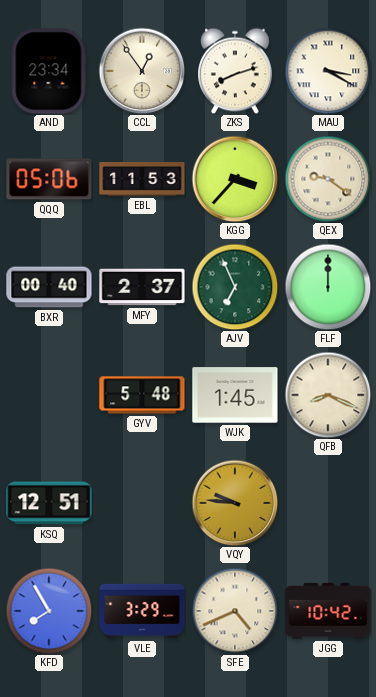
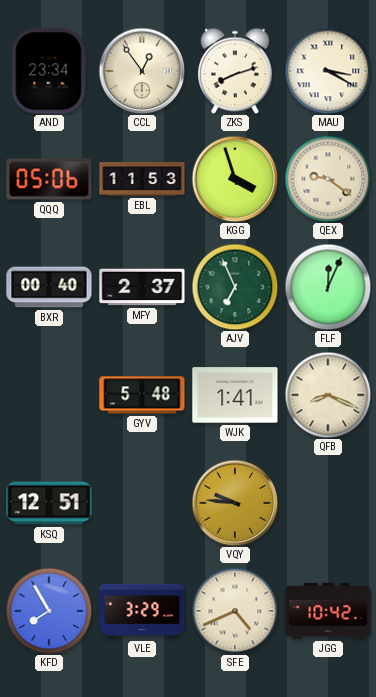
KGG: 3:37 -> 3:57 (235, 179)
FLF: 12:00 -> 12:04 (328, 287)
WJK: 1:45 -> 1:41 (235, 395)
